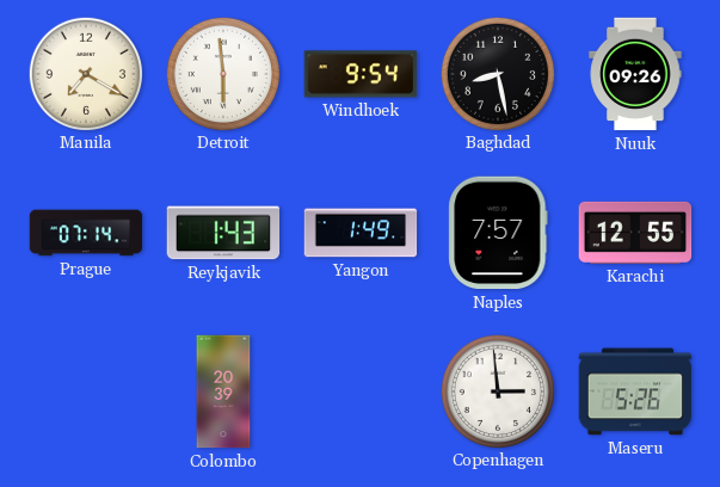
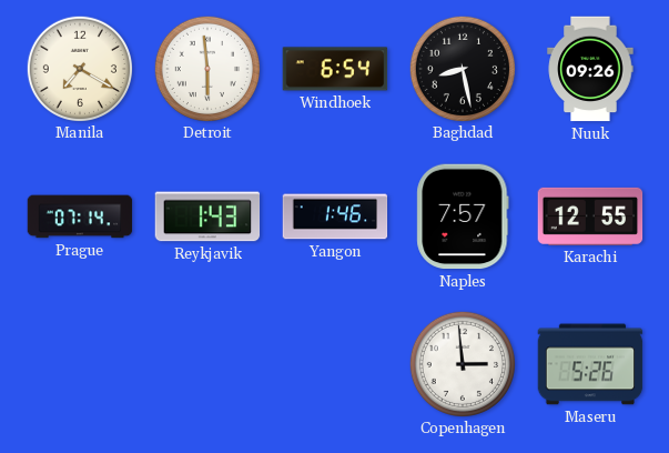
Windhoek: 9:54 -> 6:54 (335, 69)
Yangon: 1:49 -> 1:46 (335, 217)
Colombo: 20:39 -> none (223, 392)
